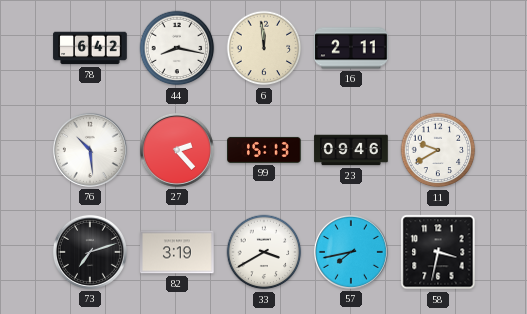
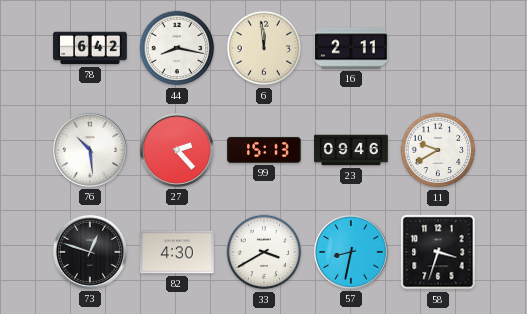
73: 7:12 -> 12:48 (90, 252)
82: 3:19 -> 4:30 (177, 252)
57: 7:43 -> 8:32 (351, 252)
58: 3:32 -> 3:33 (438, 252)
